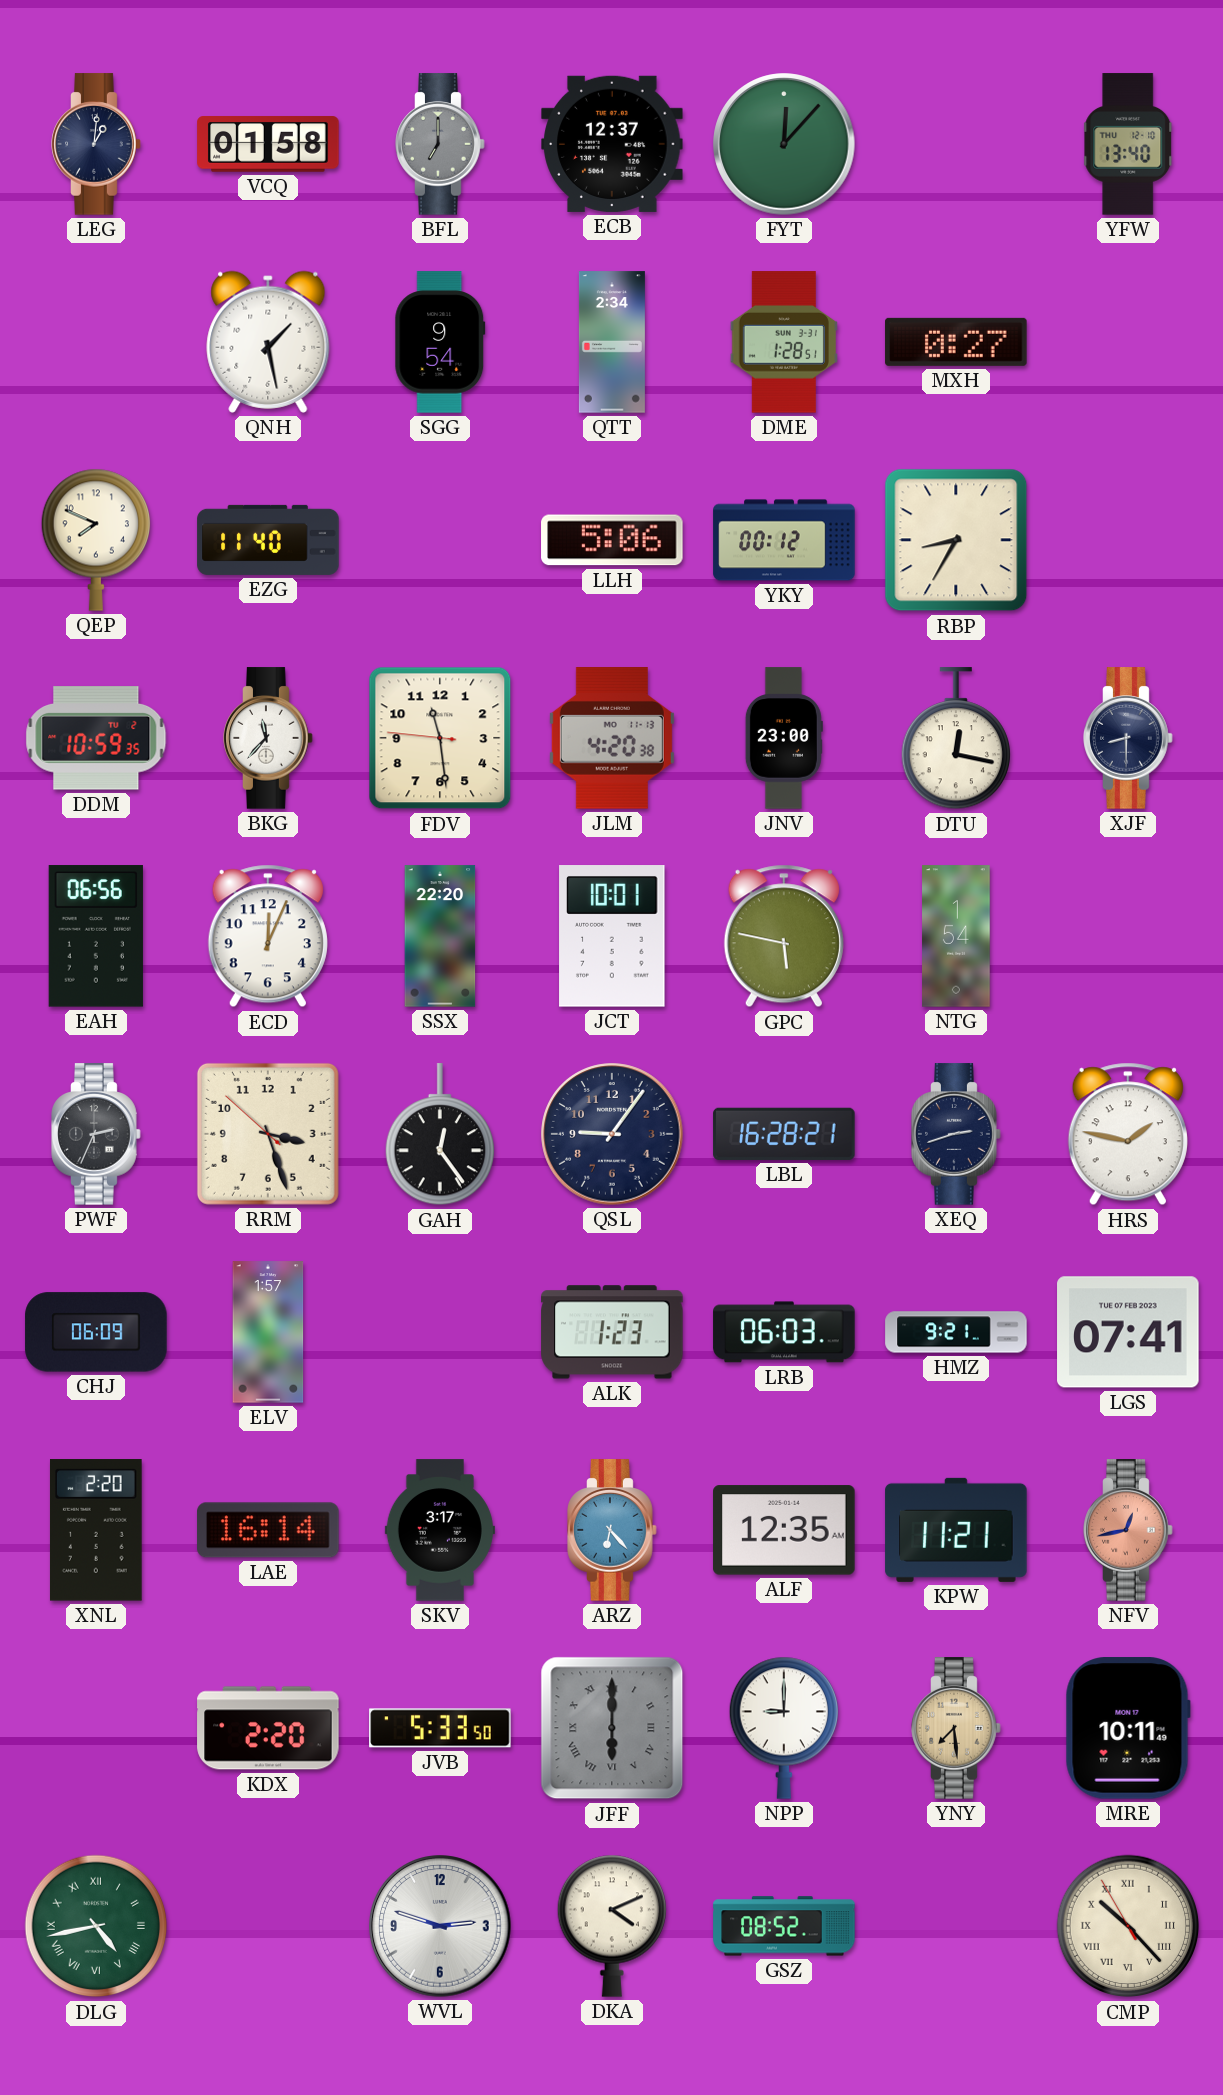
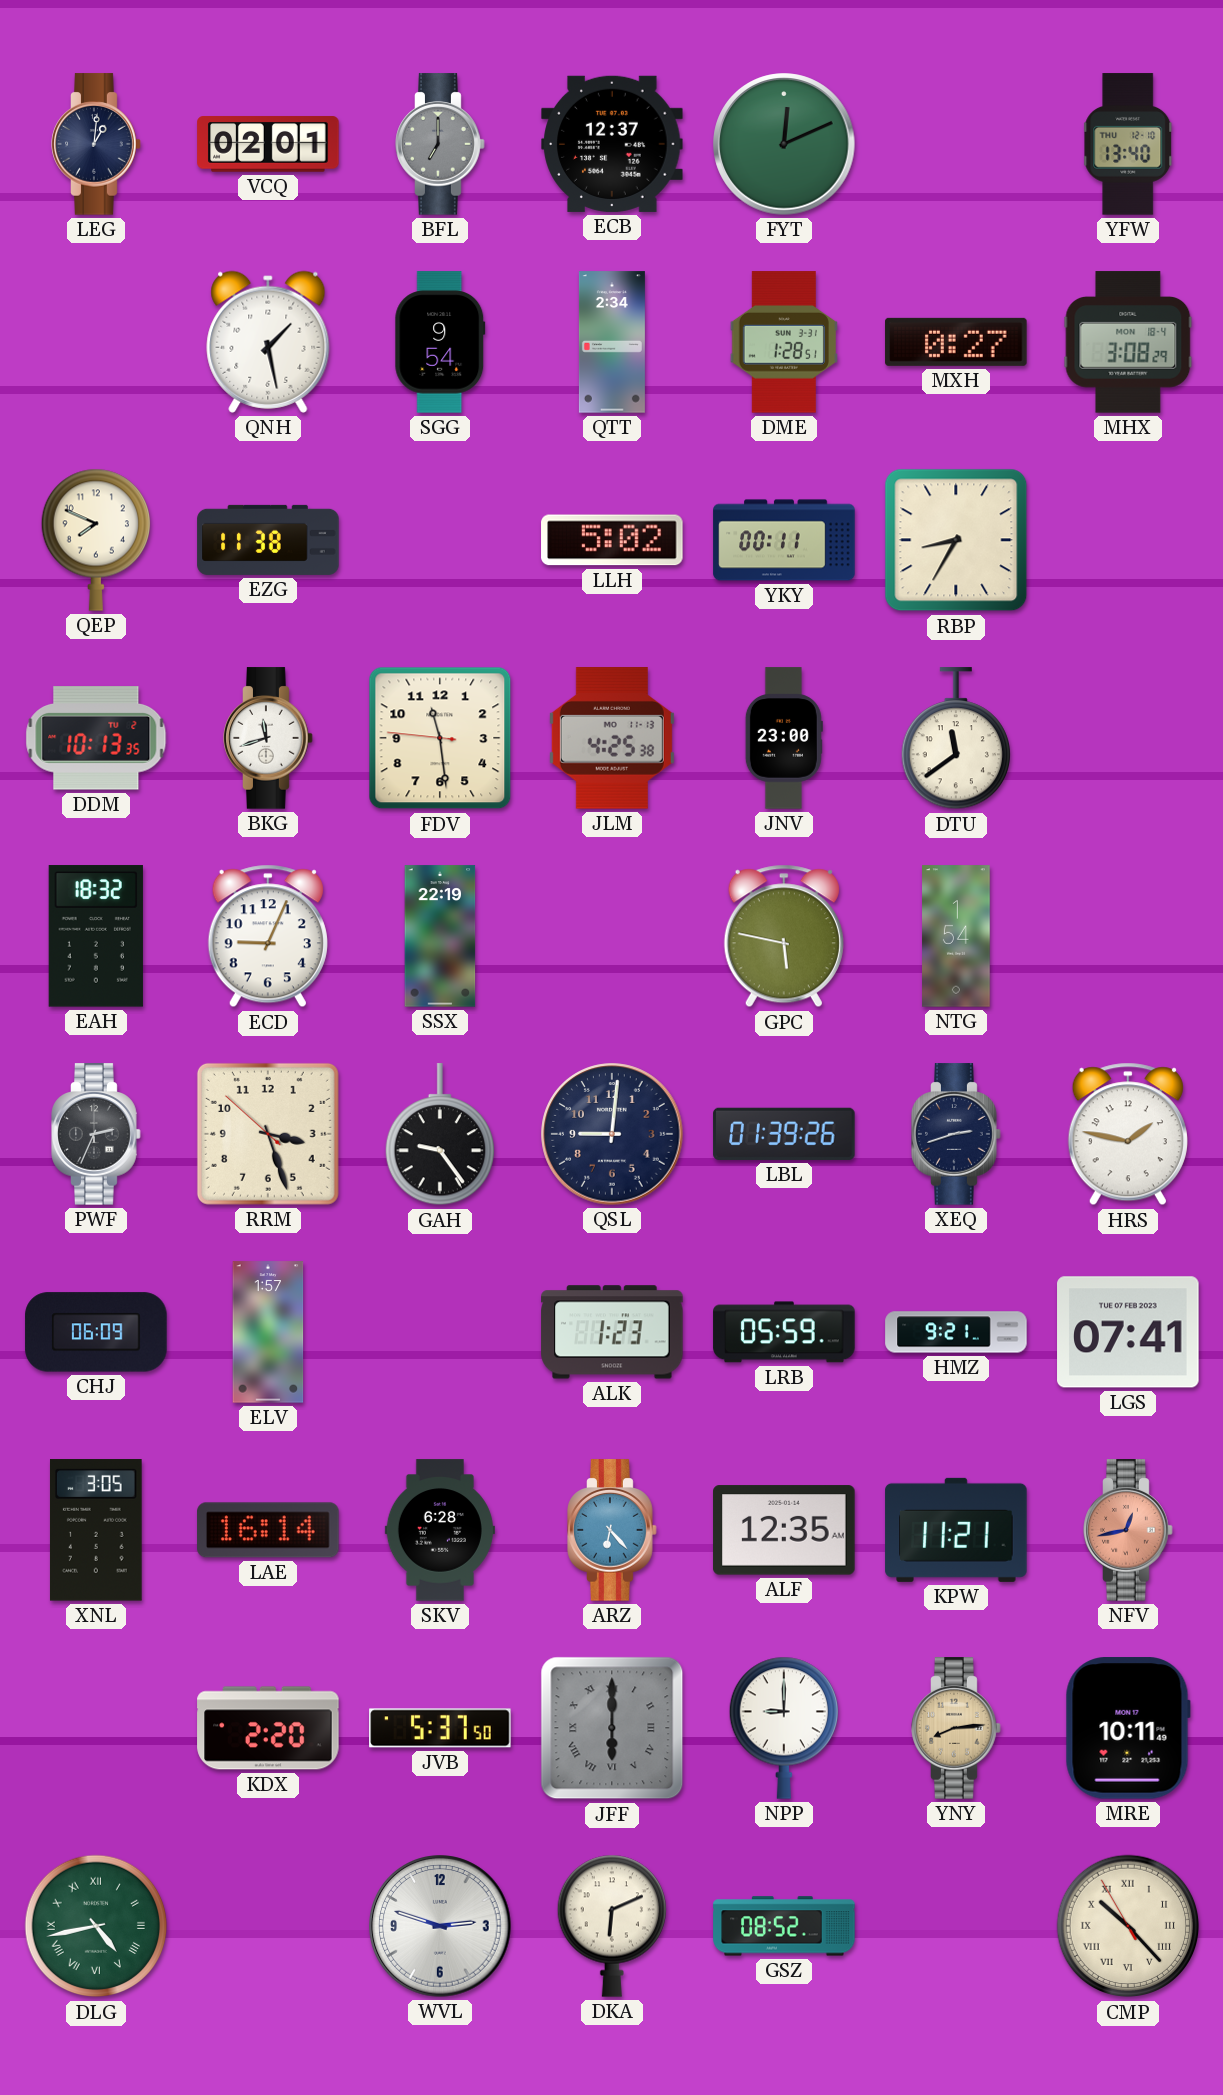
VCQ: 01:58 -> 02:01 (268, 144)
FYT: 12:07 -> 12:11 (784, 144)
MHX: none -> 3:08 (1128, 342)
EZG: 11:40 -> 11:38 (268, 540)
LLH: 5:06 -> 5:02 (612, 540)
YKY: 00:12 -> 00:11 (784, 540)
DDM: 10:59 -> 10:13 (96, 738)
BKG: 11:37 -> 11:42 (268, 738)
JLM: 4:20 -> 4:25 (612, 738)
DTU: 12:17 -> 11:39 (955, 739)
XJF: 8:30 -> none (1128, 738)
EAH: 06:56 -> 18:32 (96, 936)
ECD: 12:04 -> 9:04 (268, 936)
SSX: 22:20 -> 22:19 (440, 936)
JCT: 10:01 -> none (612, 936)
GAH: 12:24 -> 9:24 (439, 1135)
QSL: 9:06 -> 9:01 (612, 1134)
LBL: 16:28 -> 01:39 (784, 1134)
LRB: 06:03 -> 05:59 (784, 1332)
XNL: 2:20 -> 3:05 (96, 1530)
SKV: 3:17 -> 6:28 (440, 1530)
JVB: 5:33 -> 5:37 (440, 1728)
YNY: 7:29 -> 8:14 (956, 1728)
DKA: 4:11 -> 6:11 (611, 1926)
